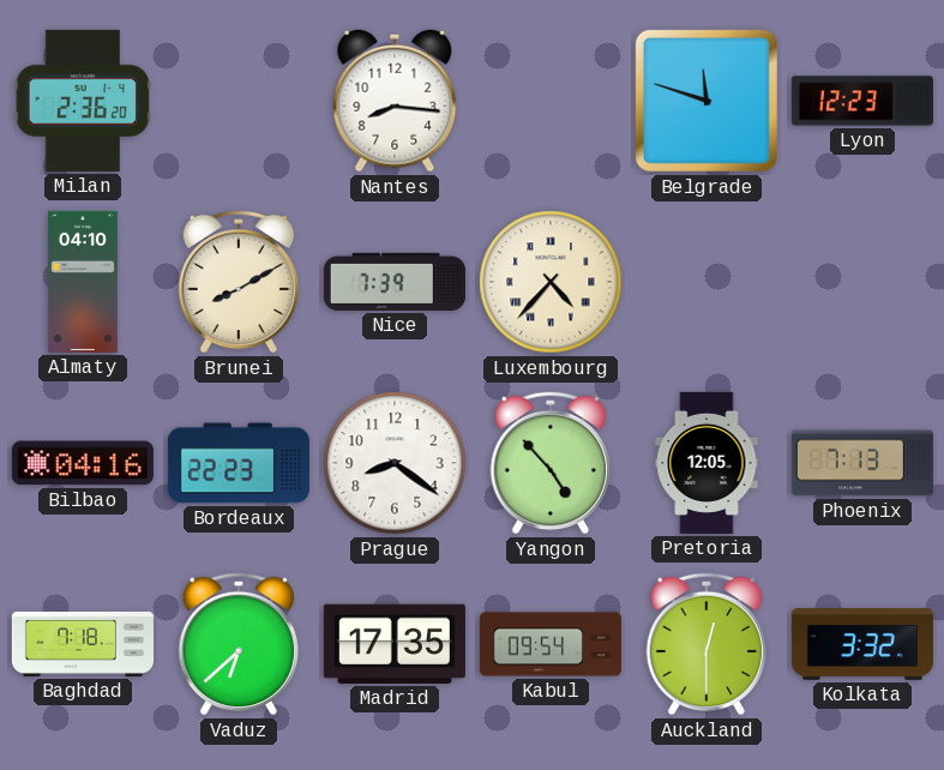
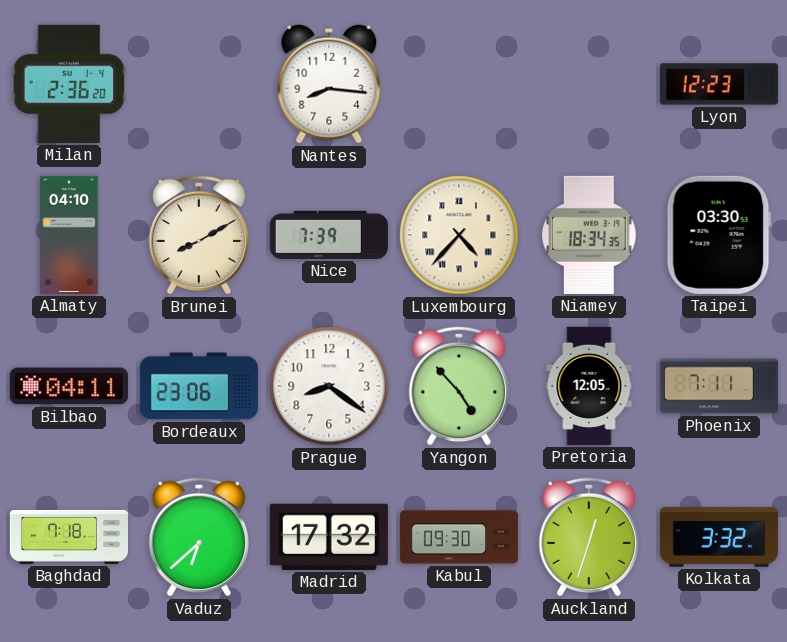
Belgrade: 11:48 -> none (707, 101)
Niamey: none -> 18:34 (589, 235)
Taipei: none -> 03:30 (719, 235)
Bilbao: 04:16 -> 04:11 (69, 386)
Bordeaux: 22:23 -> 23:06 (199, 386)
Phoenix: 7:13 -> 7:11 (719, 386)
Madrid: 17:35 -> 17:32 (329, 537)
Kabul: 09:54 -> 09:30 (459, 537)
Auckland: 12:30 -> 12:33 (588, 537)
